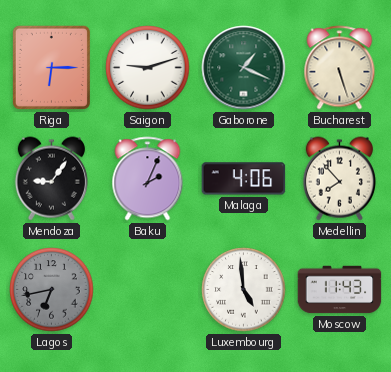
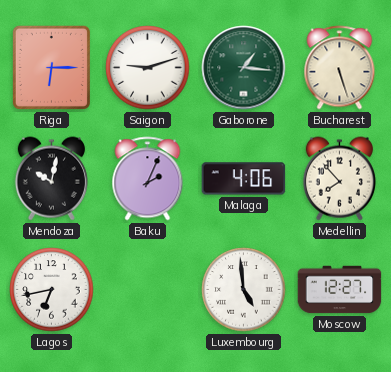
Gaborone: 1:19 -> 1:16 (244, 68)
Mendoza: 9:06 -> 10:02 (51, 179)
Lagos dial: grey -> white (52, 290)
Moscow: 11:43 -> 12:27 (340, 290)
